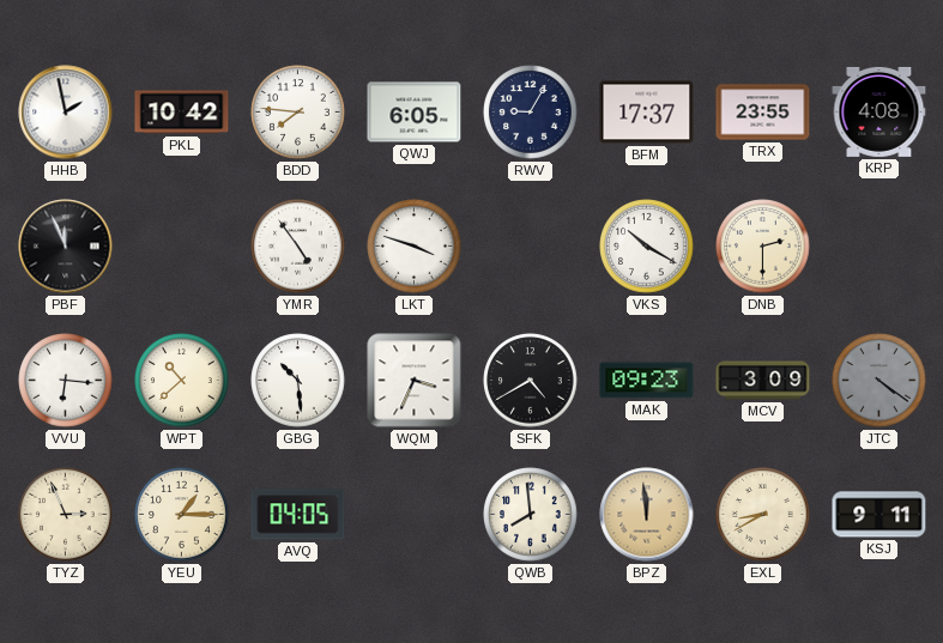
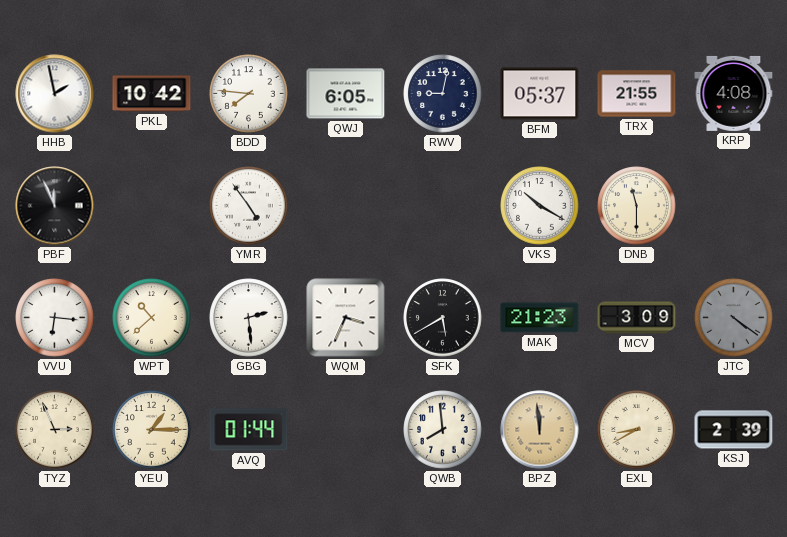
RWV: 9:05 -> 9:02 (443, 94)
BFM: 17:37 -> 05:37 (540, 94)
TRX: 23:55 -> 21:55 (637, 94)
LKT: 3:48 -> none (415, 247)
DNB: 2:30 -> 11:30 (637, 206)
GBG: 10:29 -> 2:29 (249, 318)
SFK: 4:40 -> 5:40 (443, 318)
MAK: 09:23 -> 21:23 (540, 318)
AVQ: 04:05 -> 01:44 (249, 430)
KSJ: 9:11 -> 2:39 (734, 430)
